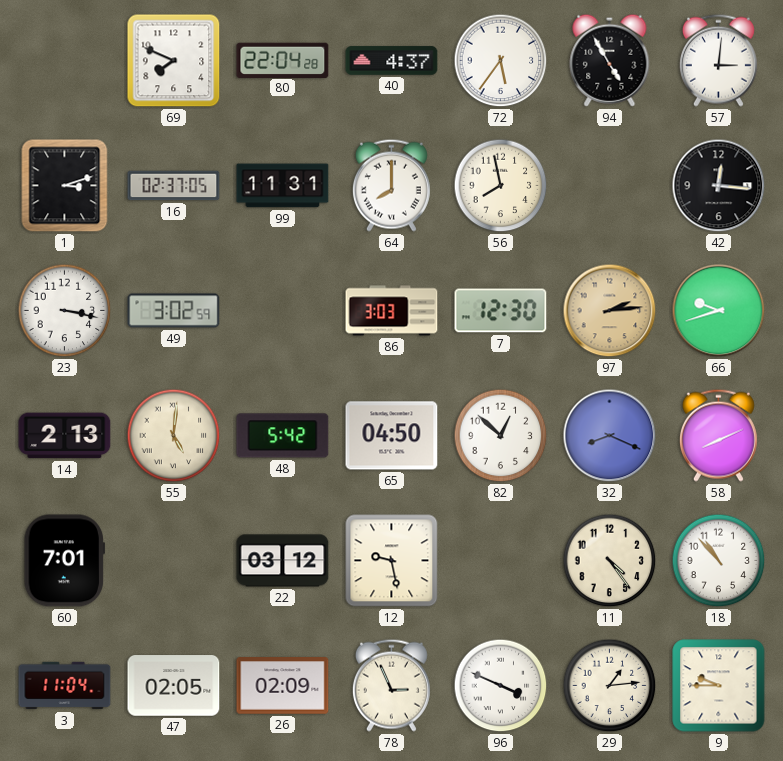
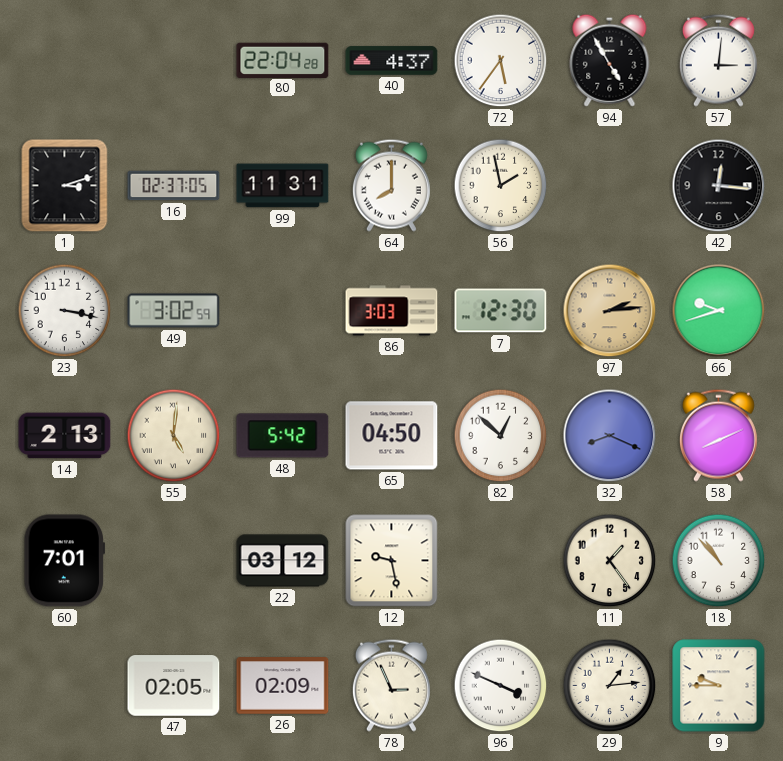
69: 7:49 -> none (174, 61)
56: 7:58 -> 1:58 (501, 186)
11: 4:24 -> 1:24 (610, 561)
3: 11:04 -> none (65, 686)
